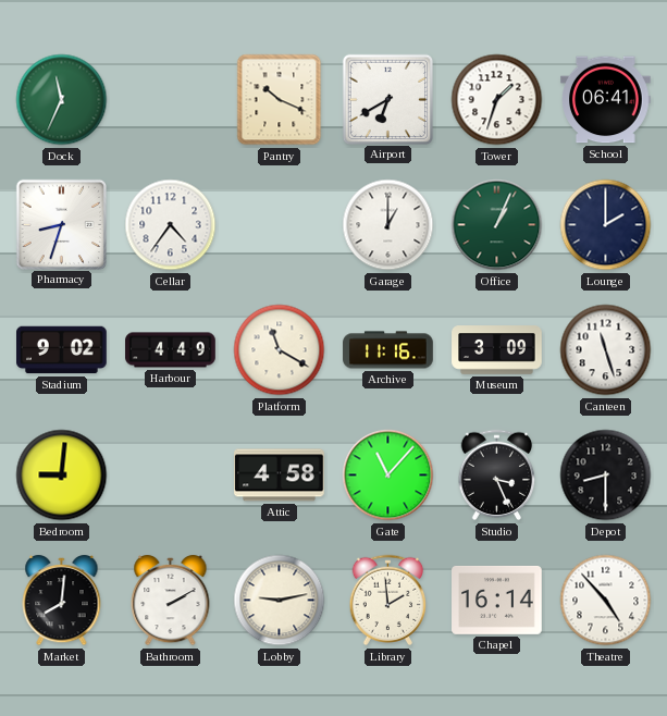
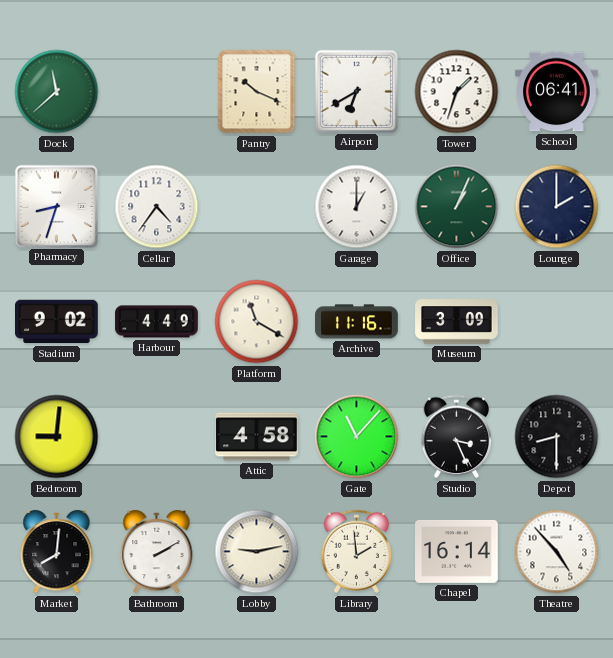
Dock: 11:34 -> 11:38 (57, 92)
Canteen: 11:27 -> none (606, 350)
